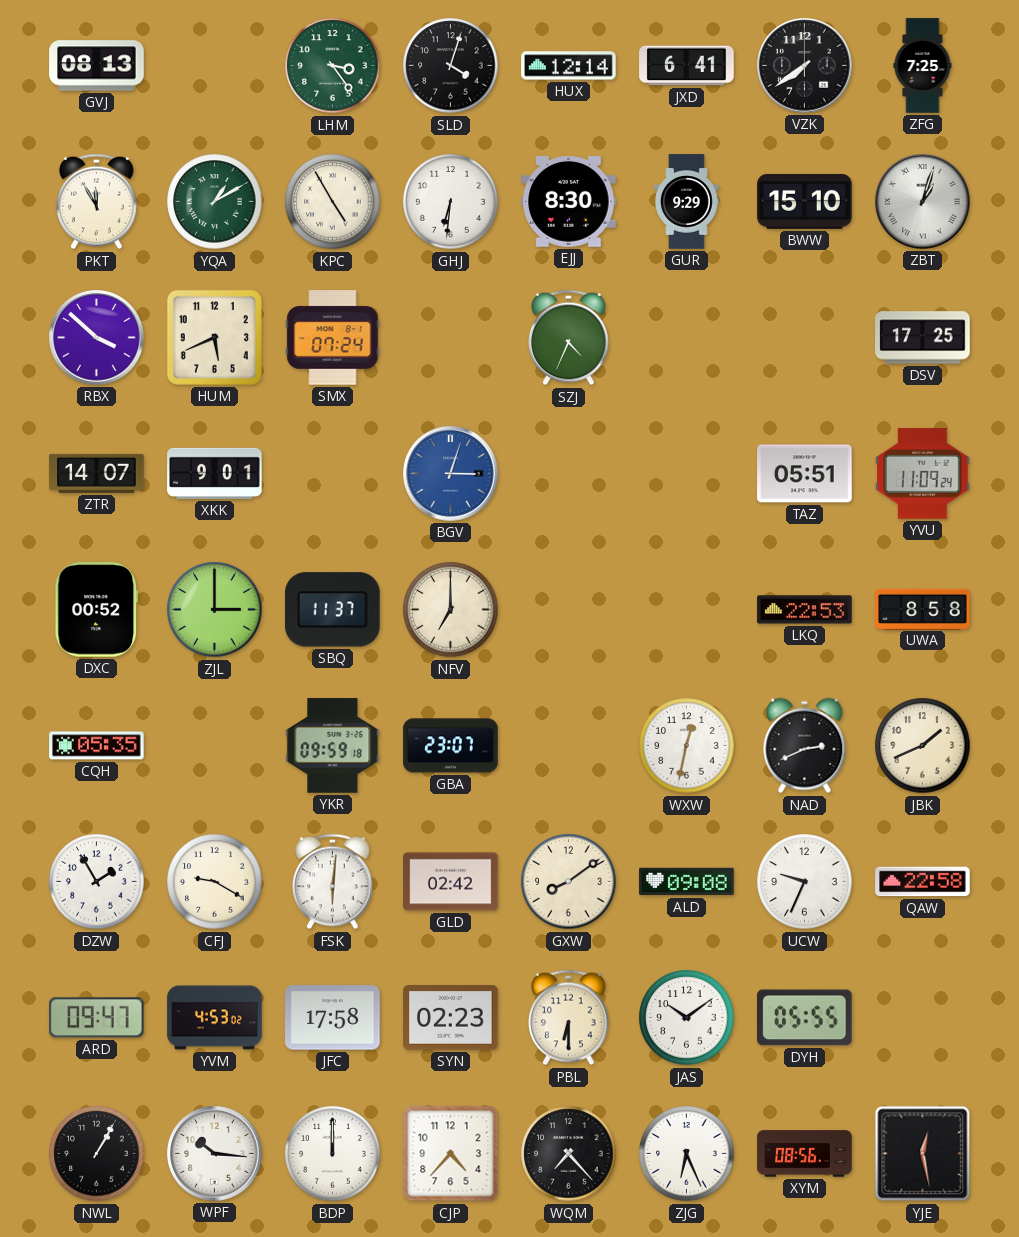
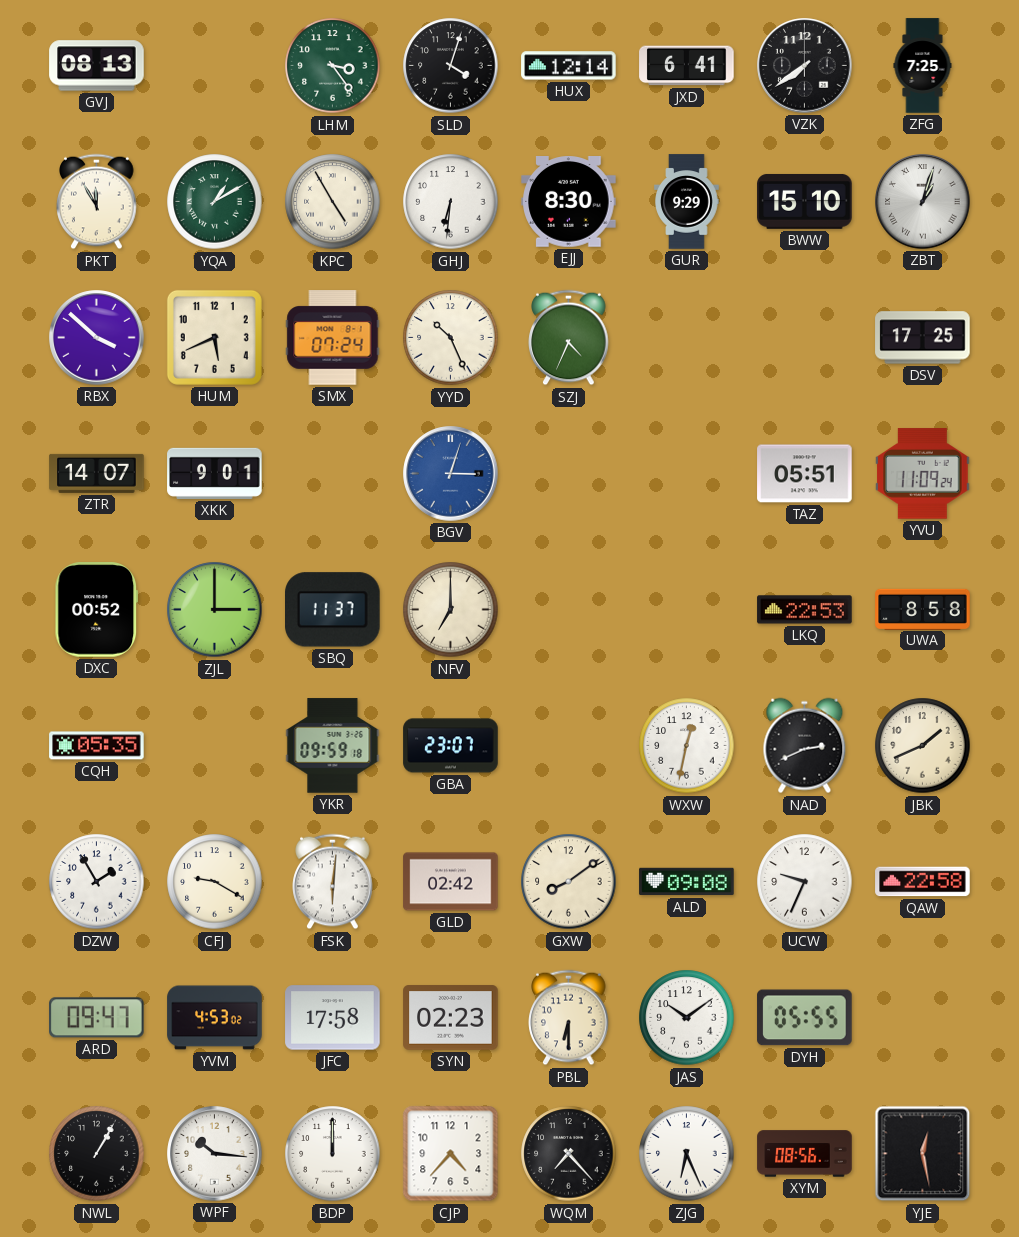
YYD: none -> 10:26 (451, 338)
